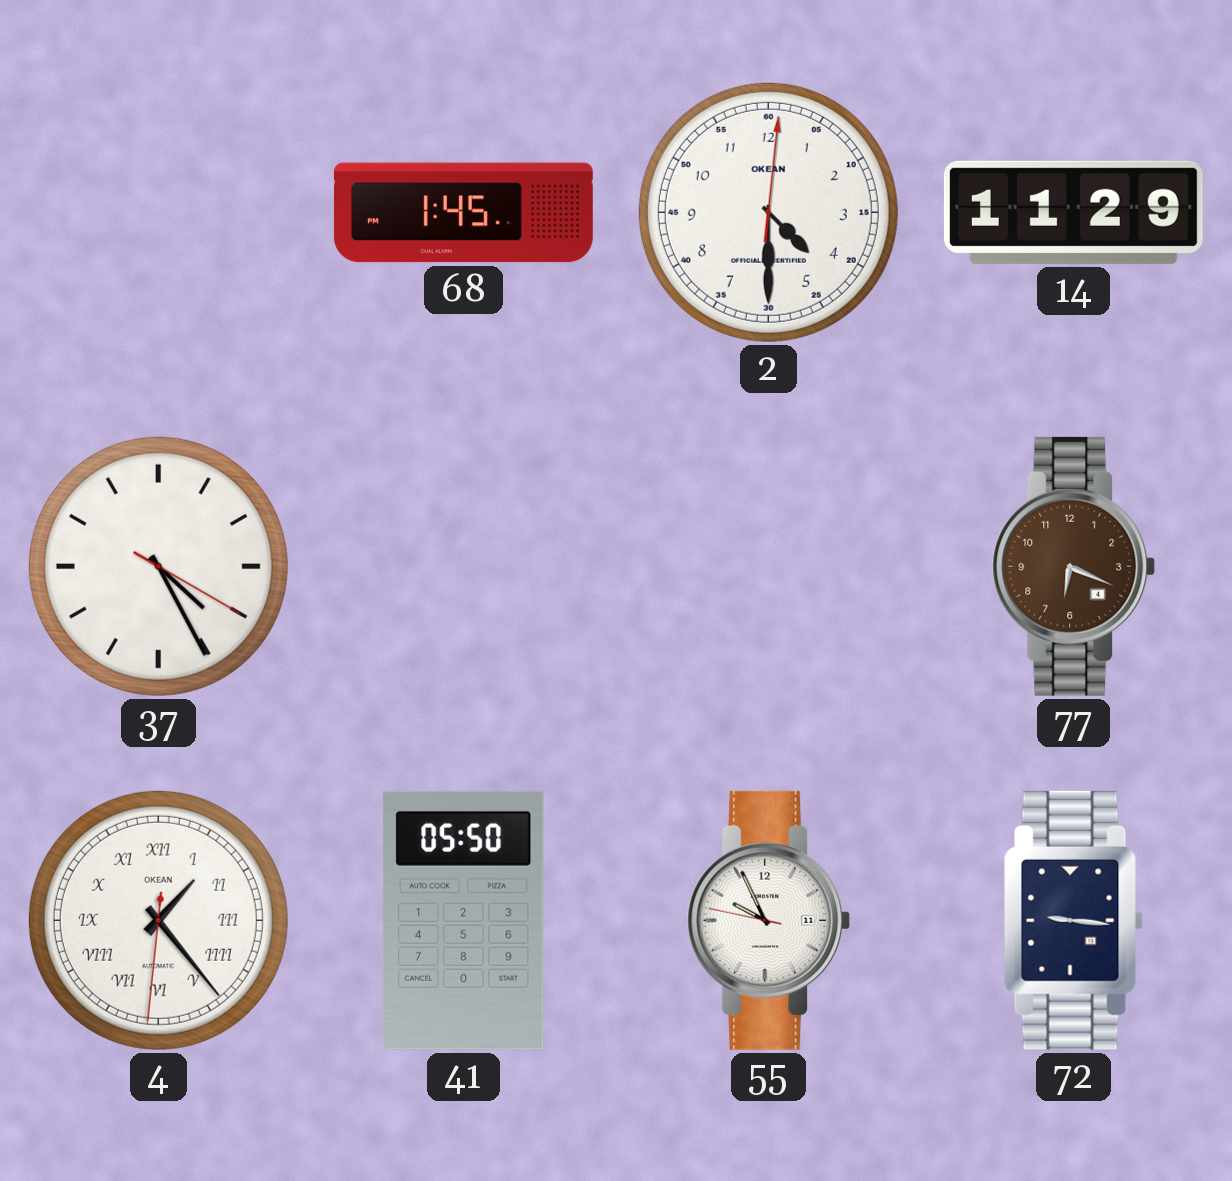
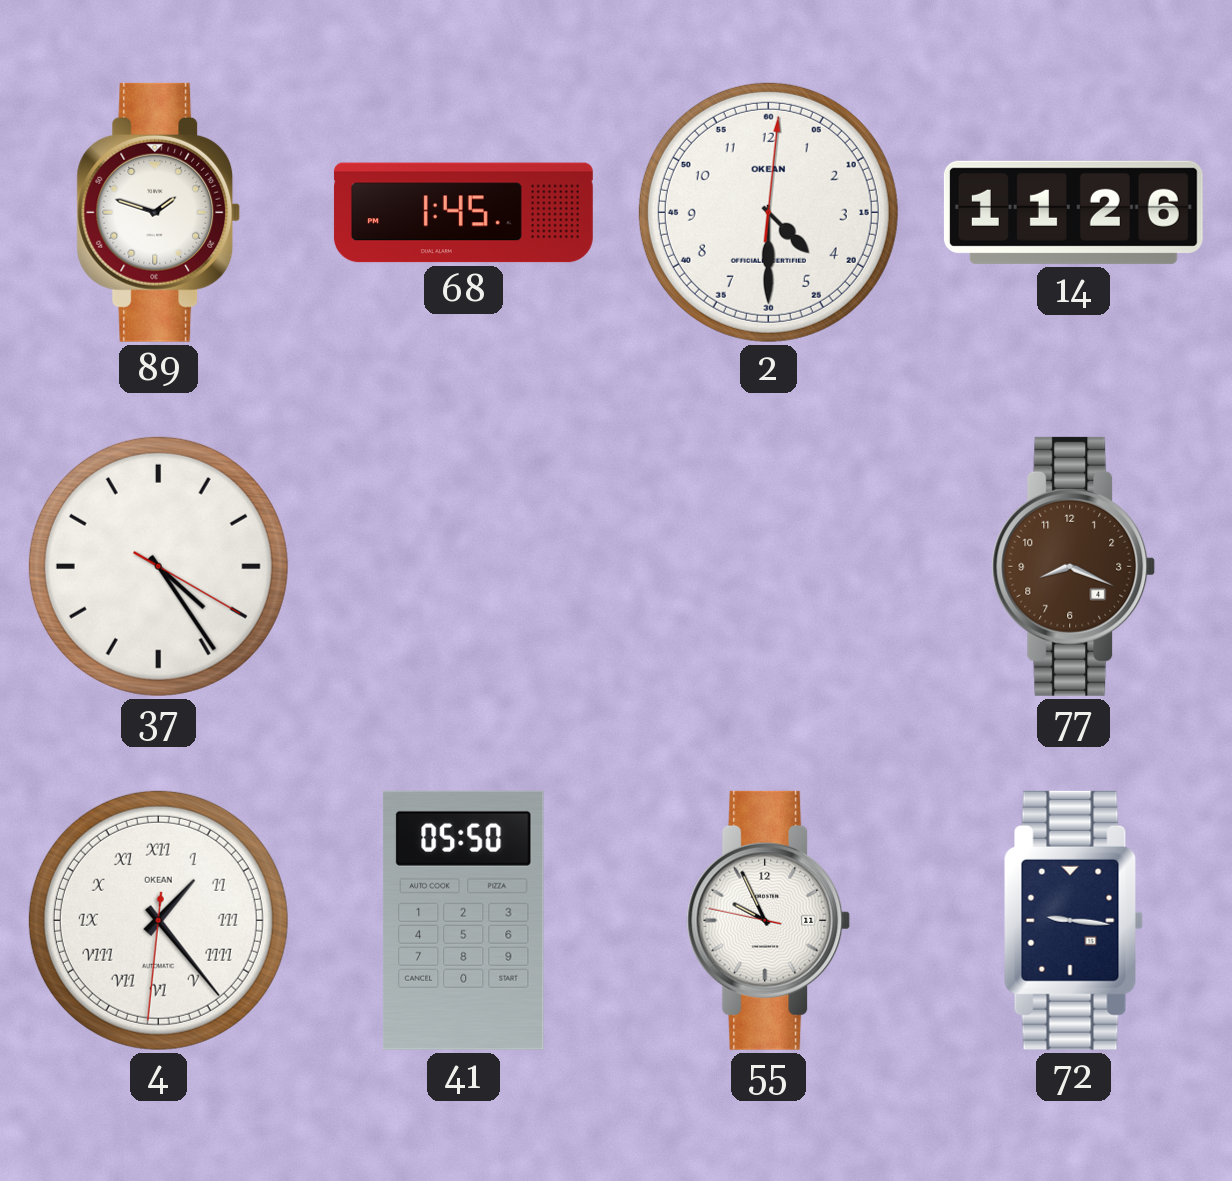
89: none -> 1:48 (159, 212)
14: 11:29 -> 11:26 (1073, 212)
37: 4:25 -> 4:24 (158, 566)
77: 6:19 -> 8:19 (1074, 566)
